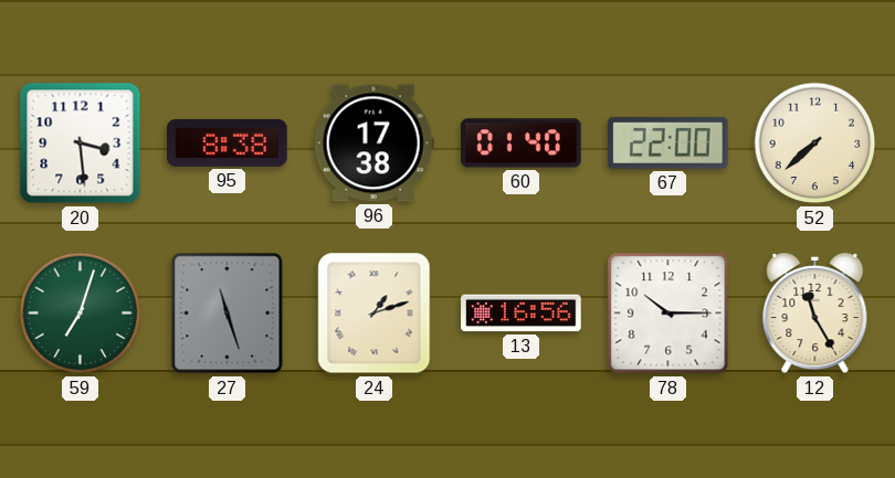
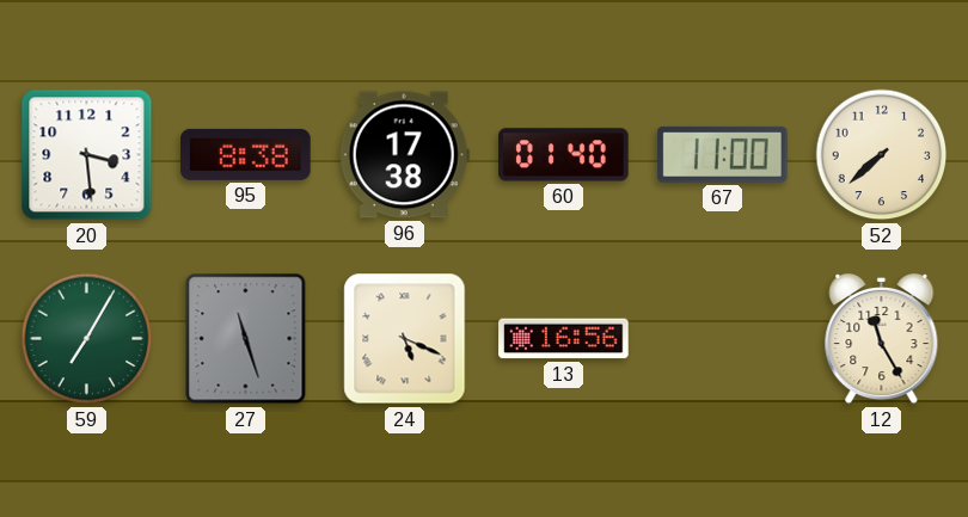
67: 22:00 -> 11:00 (722, 154)
59: 7:03 -> 7:05 (87, 339)
24: 1:12 -> 5:19 (405, 339)
78: 10:15 -> none (668, 314)
